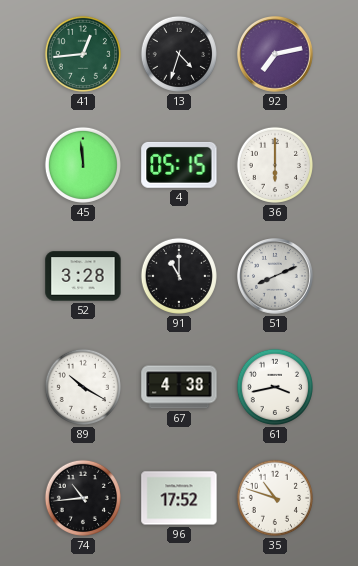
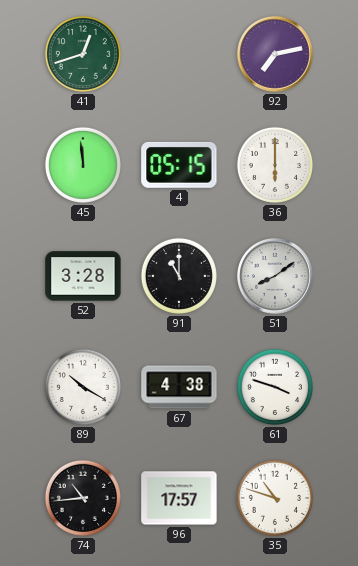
41: 12:44 -> 12:42 (83, 54)
13: 4:33 -> none (179, 54)
51: 8:11 -> 8:09 (276, 277)
61: 3:43 -> 3:48 (275, 387)
96: 17:52 -> 17:57 (179, 498)
